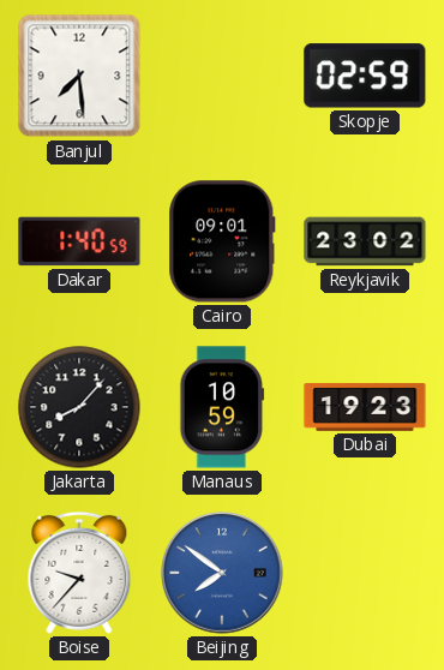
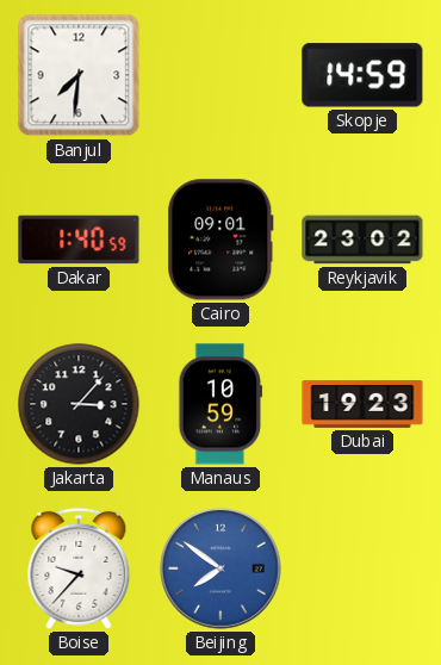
Banjul: 7:29 -> 7:31 (79, 75)
Skopje: 02:59 -> 14:59 (362, 75)
Jakarta: 8:07 -> 3:07 (79, 404)
